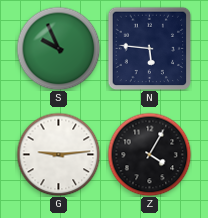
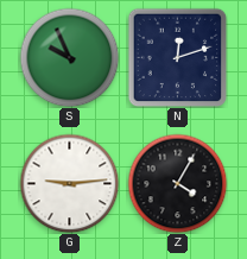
N: 5:46 -> 12:12 (177, 57)
